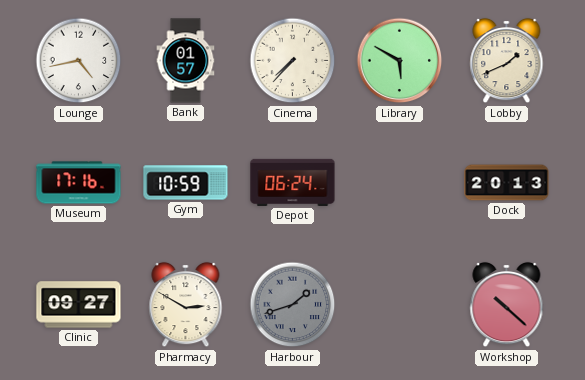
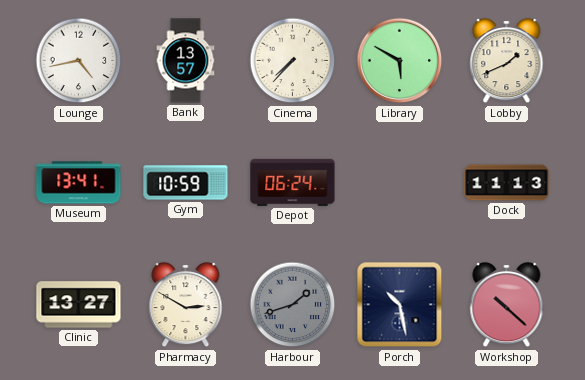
Bank: 01:57 -> 13:57 (186, 61)
Museum: 17:16 -> 13:41 (79, 183)
Dock: 20:13 -> 11:13 (507, 183)
Clinic: 09:27 -> 13:27 (79, 305)
Porch: none -> 10:28 (400, 305)
